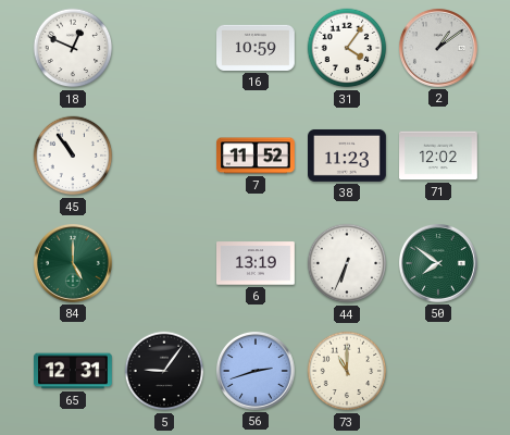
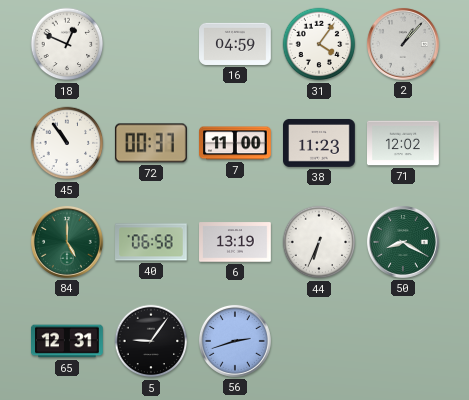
16: 10:59 -> 04:59 (236, 44)
2: 1:09 -> 1:07 (403, 44)
72: none -> 00:37 (151, 143)
7: 11:52 -> 11:00 (236, 143)
40: none -> 06:58 (152, 242)
50: 7:51 -> 8:20 (403, 242)
73: 11:00 -> none (347, 371)
